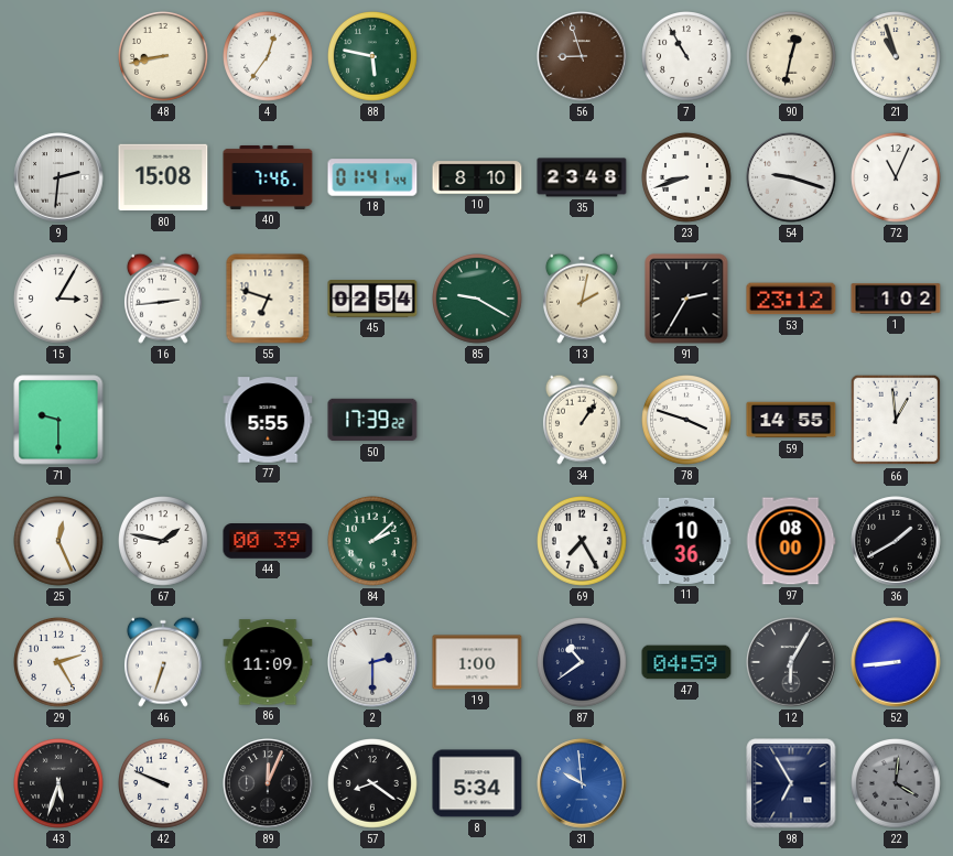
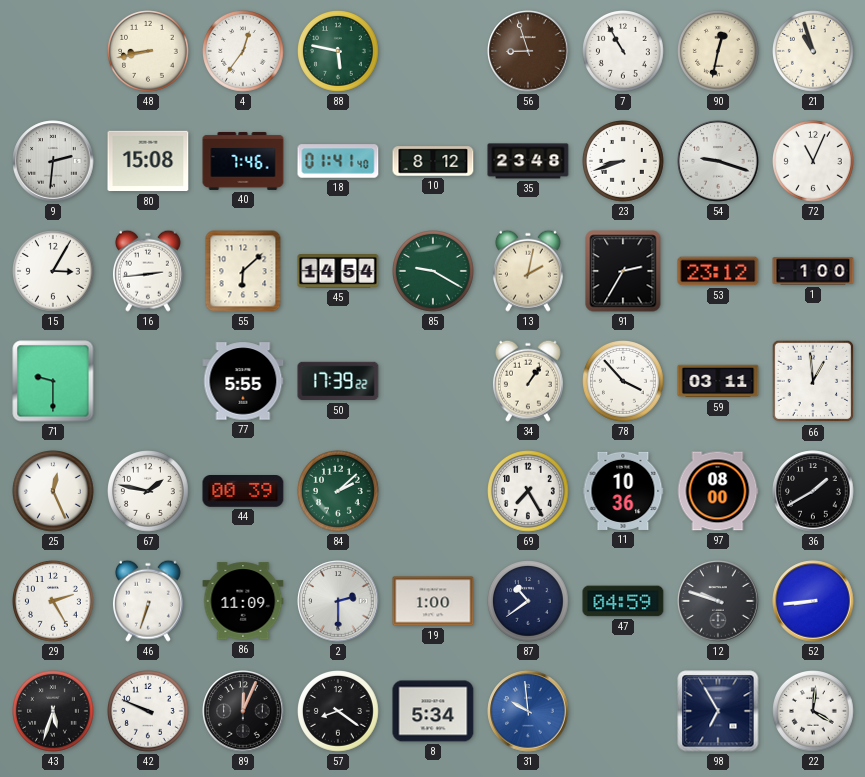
18: 01:41:44 -> 01:41:40 (338, 161)
10: 8:10 -> 8:12 (433, 161)
55: 6:48 -> 6:08 (243, 271)
45: 02:54 -> 14:54 (338, 272)
1: 1:02 -> 1:00 (813, 271)
78: 3:48 -> 3:53 (624, 382)
59: 14:55 -> 03:11 (718, 381)
12: 6:05 -> 9:48 (718, 601)
22 dial: grey -> white (814, 712)
